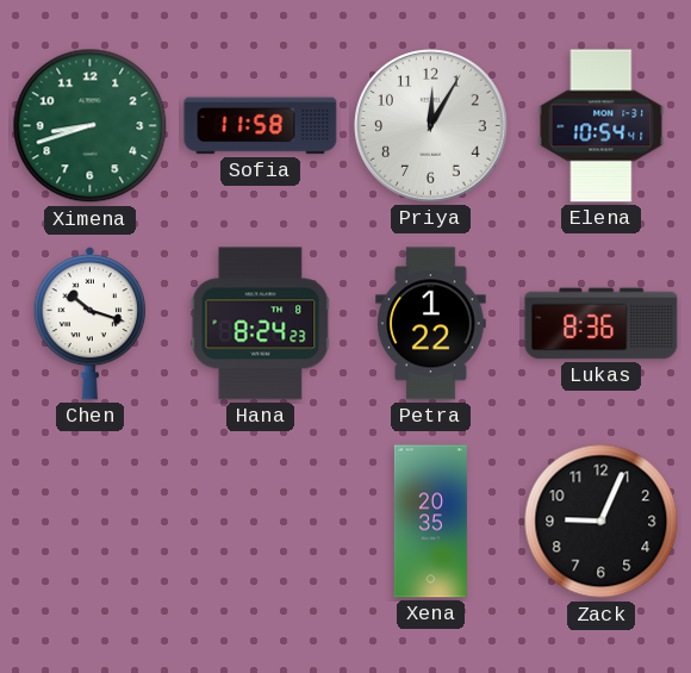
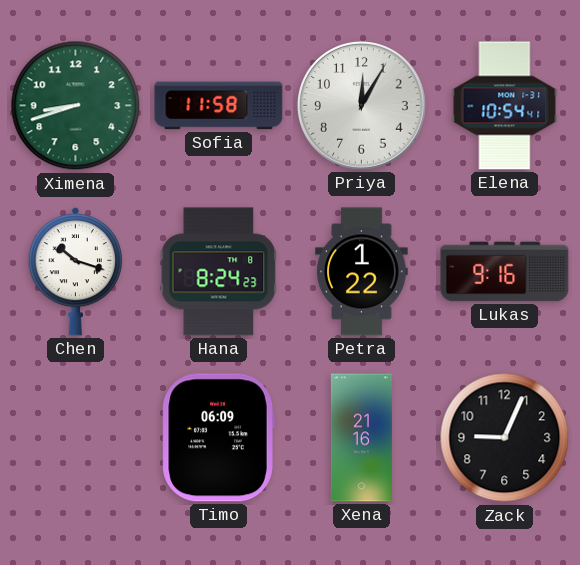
Lukas: 8:36 -> 9:16 (505, 272)
Timo: none -> 06:09 (218, 438)
Xena: 20:35 -> 21:16 (361, 438)
